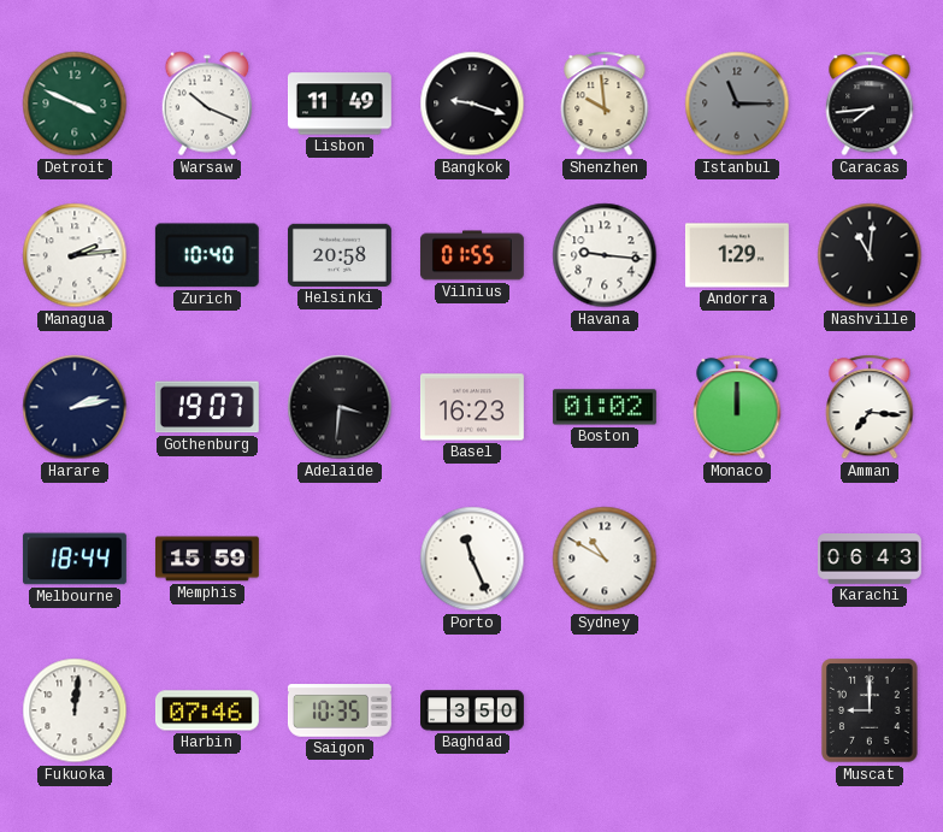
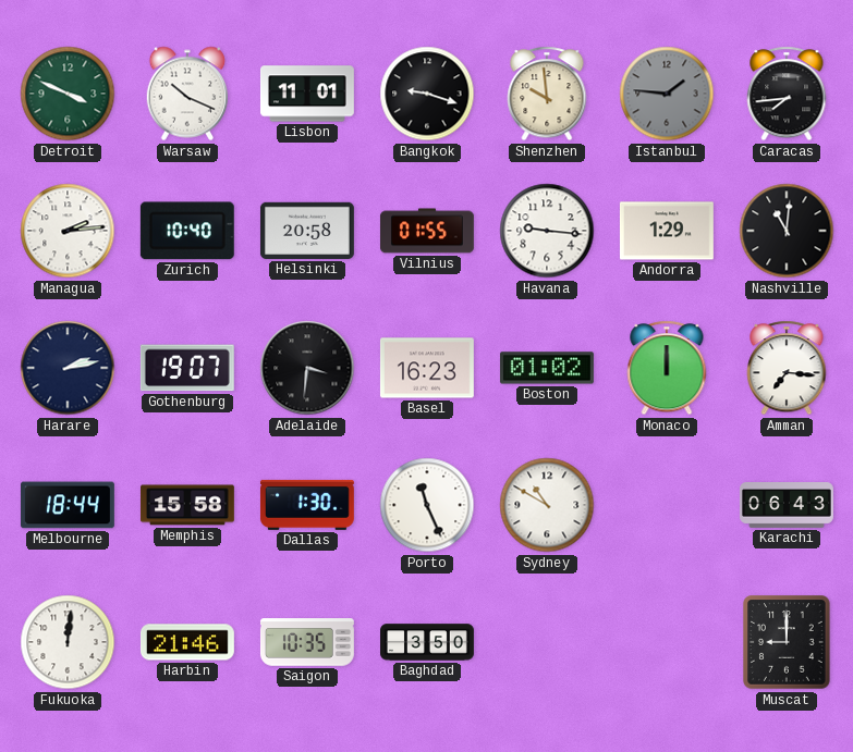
Lisbon: 11:49 -> 11:01 (307, 94)
Istanbul: 11:15 -> 1:46 (667, 94)
Memphis: 15:59 -> 15:58 (187, 505)
Dallas: none -> 1:30 (307, 505)
Harbin: 07:46 -> 21:46 (187, 642)
